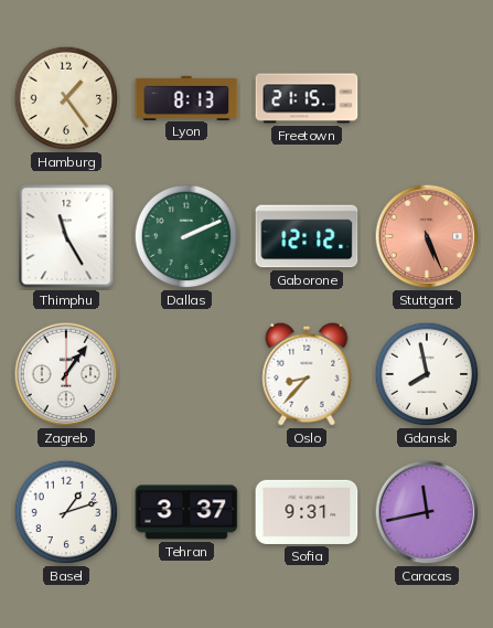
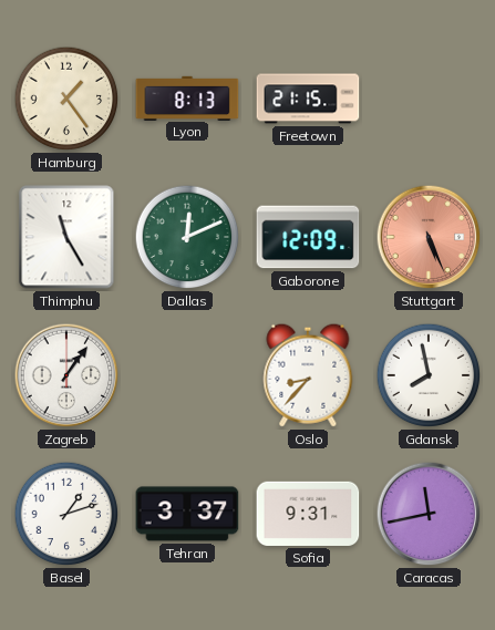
Dallas: 2:11 -> 12:11 (187, 237)
Gaborone: 12:12 -> 12:09 (308, 237)
